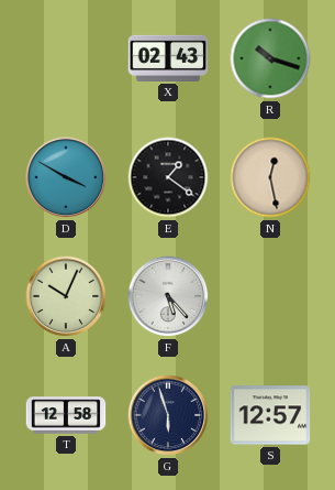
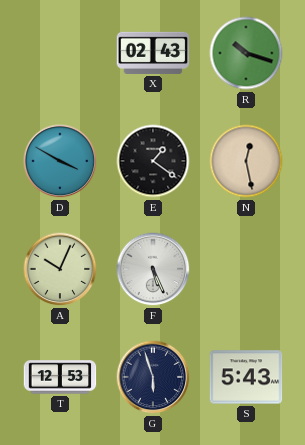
F: 5:23 -> 5:26 (153, 269)
T: 12:58 -> 12:53 (60, 377)
S: 12:57 -> 5:43 (246, 377)
